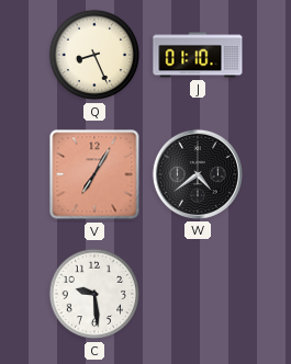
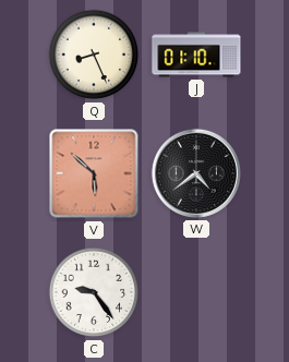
V: 7:05 -> 5:52 (94, 173)
C: 9:29 -> 9:24 (94, 292)
